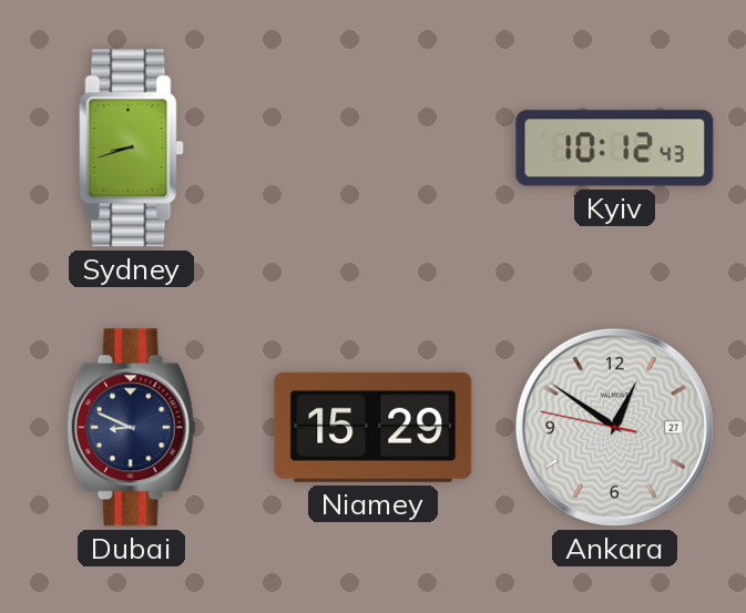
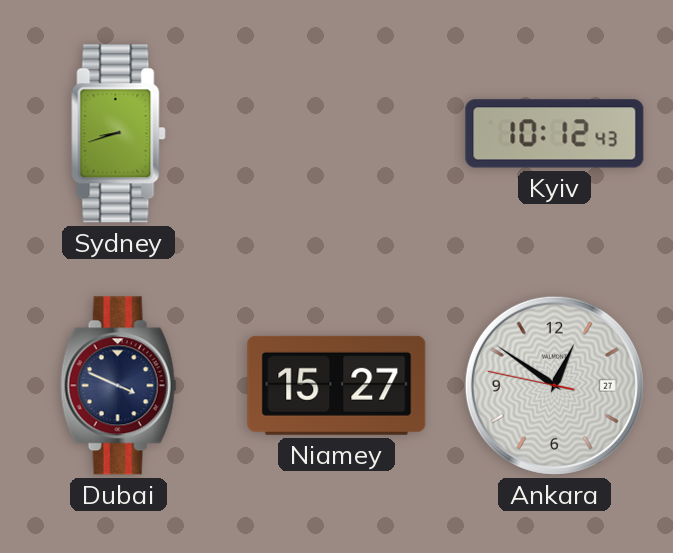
Dubai: 8:49 -> 3:49 (118, 386)
Niamey: 15:29 -> 15:27 (337, 385)
